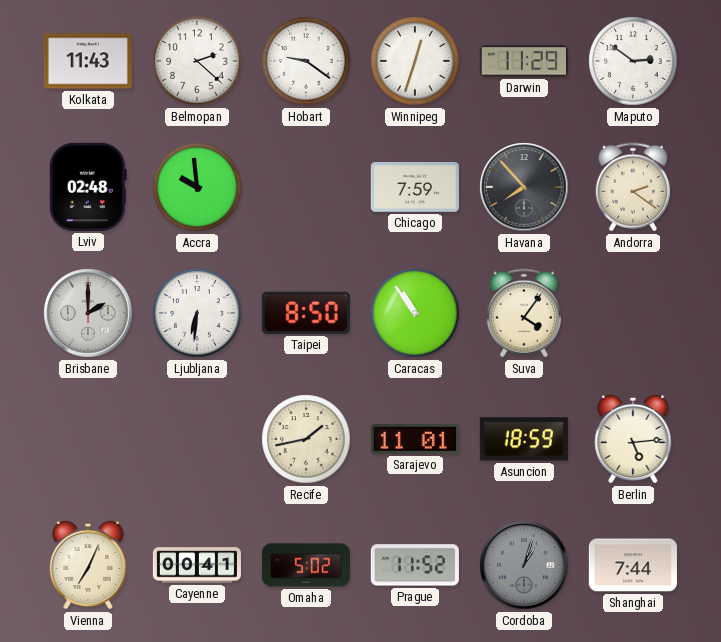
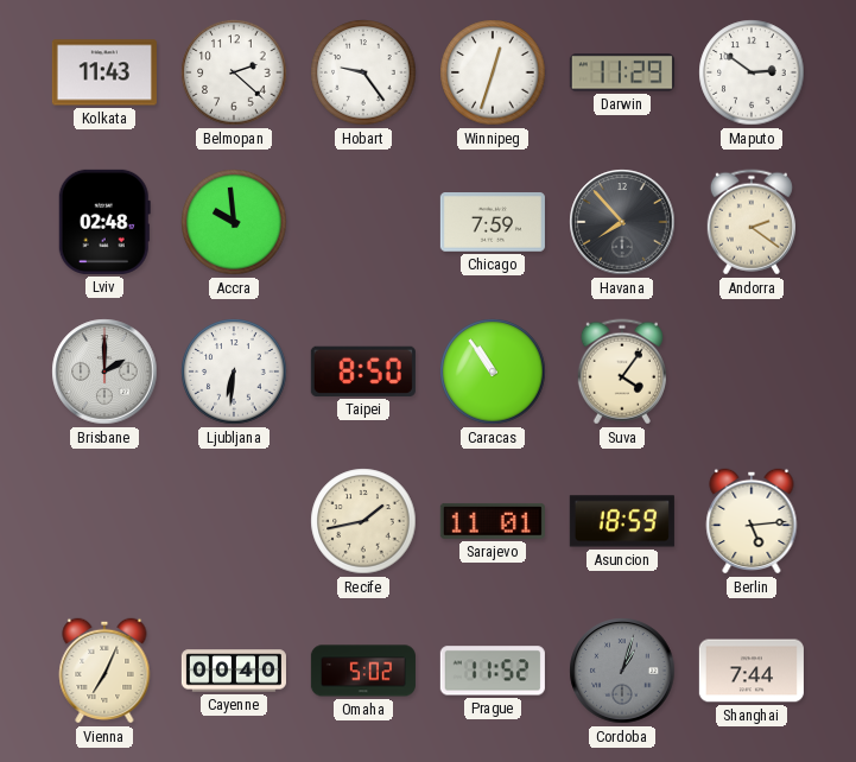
Hobart: 9:21 -> 9:24 (363, 72)
Cayenne: 00:41 -> 00:40 (234, 671)
